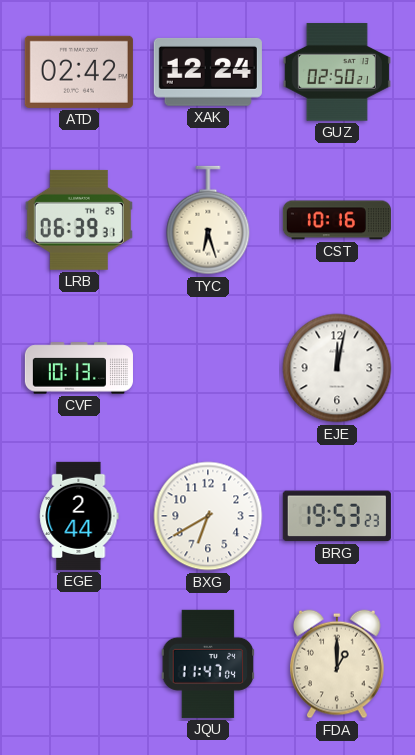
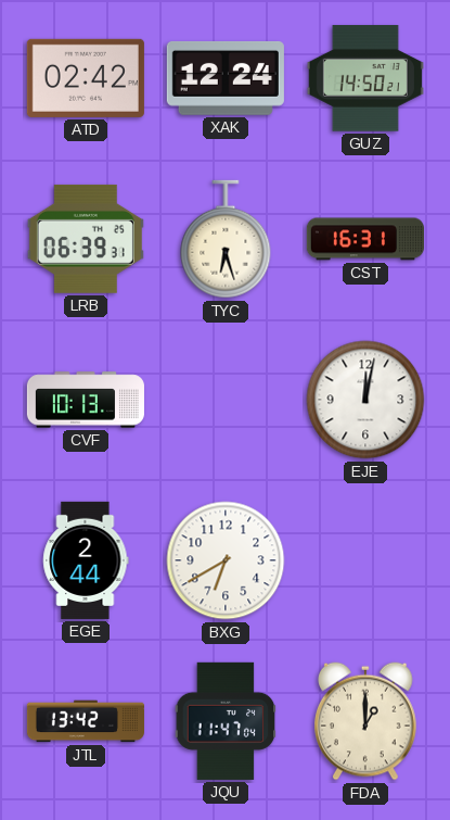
GUZ: 02:50 -> 14:50 (365, 78)
CST: 10:16 -> 16:31 (365, 239)
BRG: 19:53 -> none (337, 516)
JTL: none -> 13:42 (86, 721)
